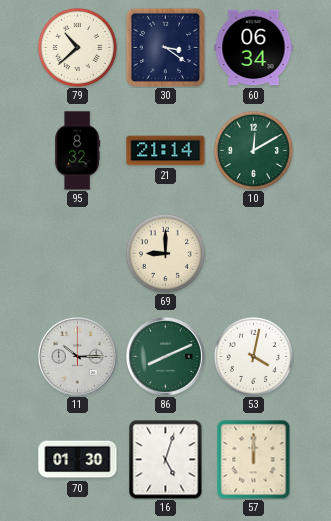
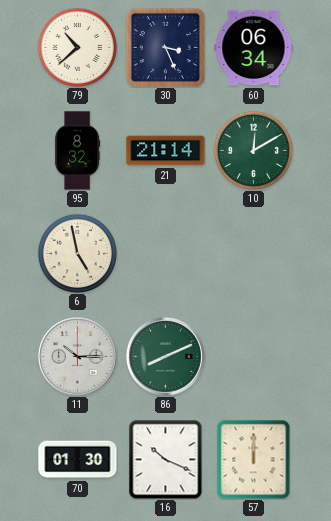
30: 3:21 -> 3:26 (165, 47)
6: none -> 4:58 (77, 253)
69: 9:00 -> none (165, 253)
53: 4:02 -> none (253, 356)
16: 5:03 -> 10:19 (166, 460)
